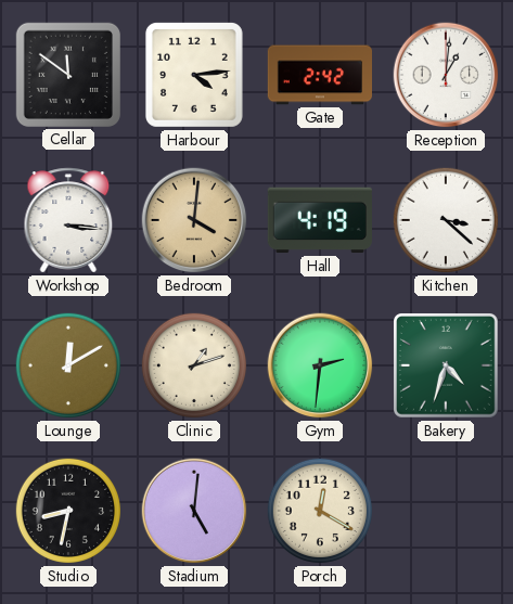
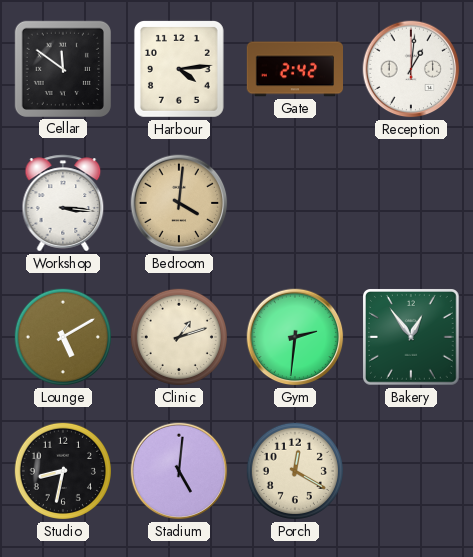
Hall: 4:19 -> none (320, 220)
Kitchen: 3:22 -> none (446, 220)
Lounge: 12:10 -> 5:10 (63, 337)
Bakery: 4:33 -> 12:54 (412, 338)
